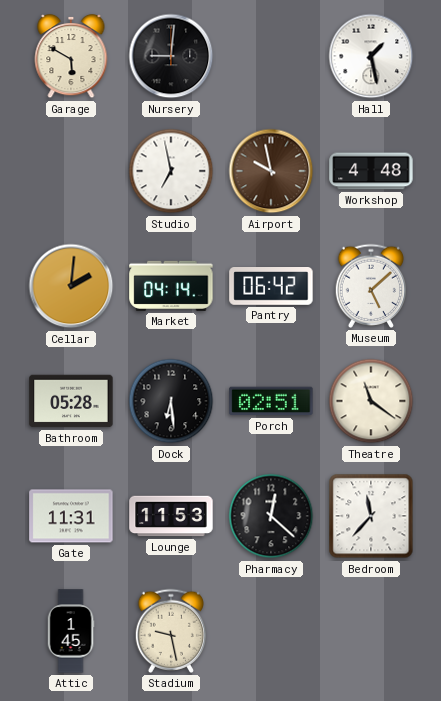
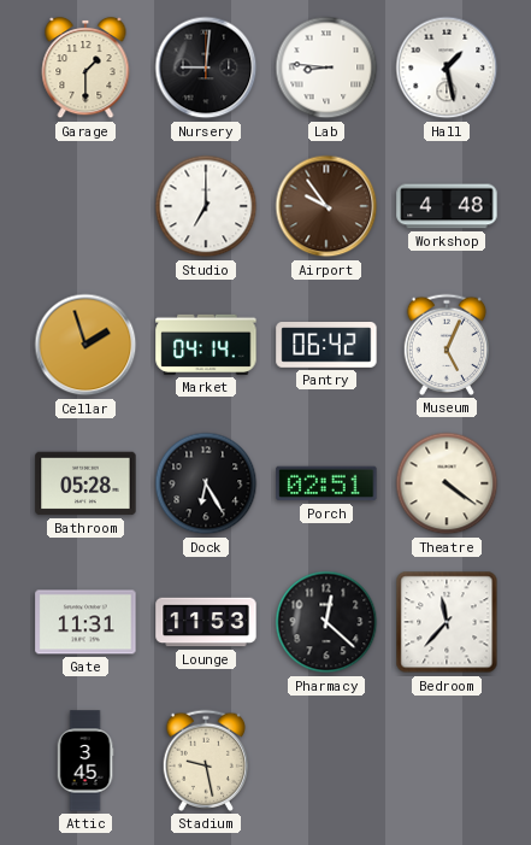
Garage: 5:50 -> 1:30 (85, 68)
Lab: none -> 8:46 (326, 68)
Studio: 6:58 -> 7:00 (206, 206)
Airport: 9:58 -> 9:54 (326, 206)
Cellar: 2:01 -> 1:57 (85, 345)
Museum: 5:08 -> 5:04 (447, 345)
Dock: 6:29 -> 6:25 (206, 483)
Theatre: 11:21 -> 4:21 (447, 483)
Attic: 1:45 -> 3:45 (85, 761)
